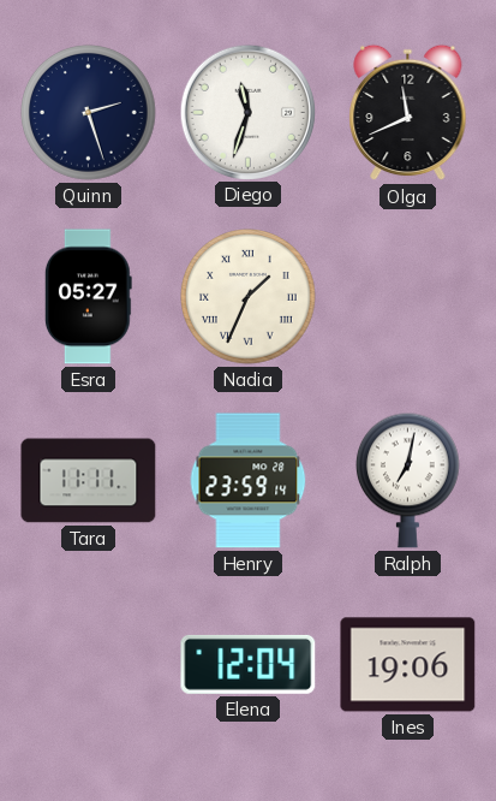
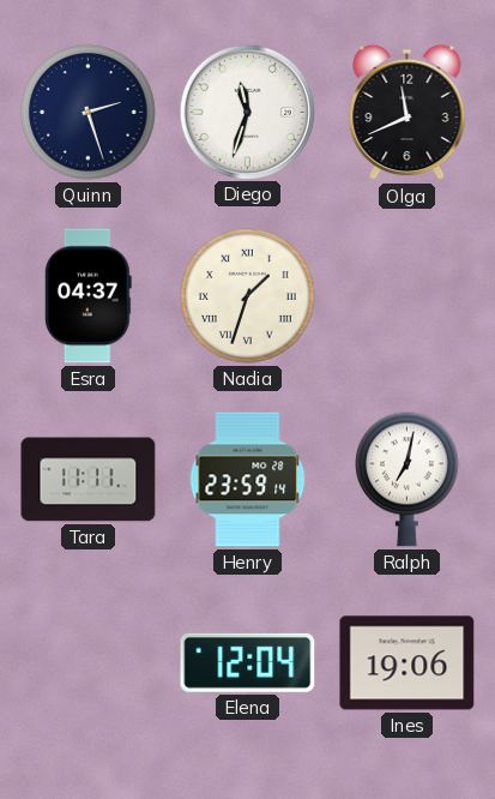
Esra: 05:27 -> 04:37 (87, 296)
Nadia: 1:34 -> 1:33 (248, 296)
